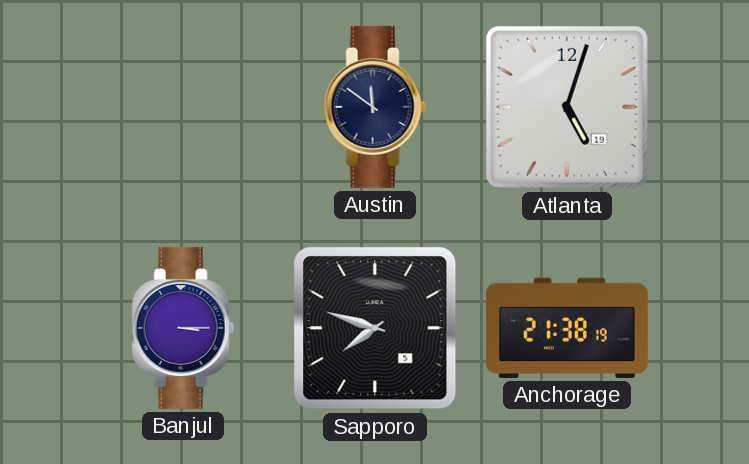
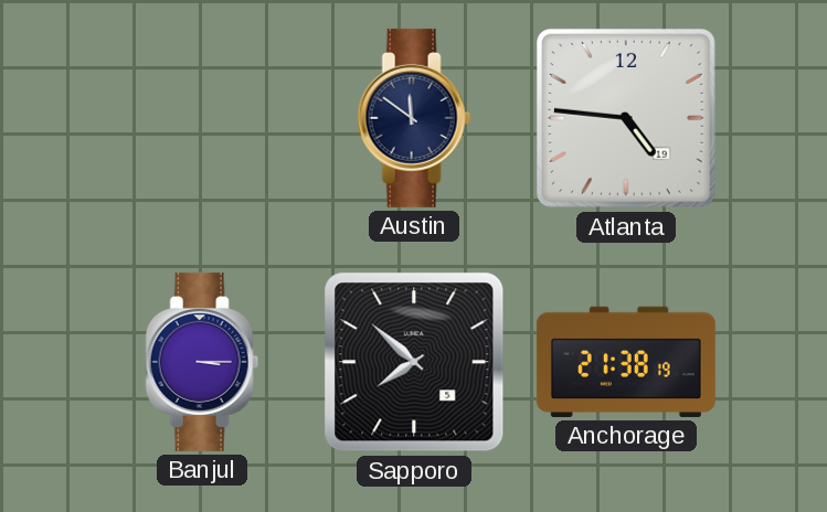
Atlanta: 5:03 -> 4:46 (626, 118)
Sapporo: 7:48 -> 7:52 (414, 362)
